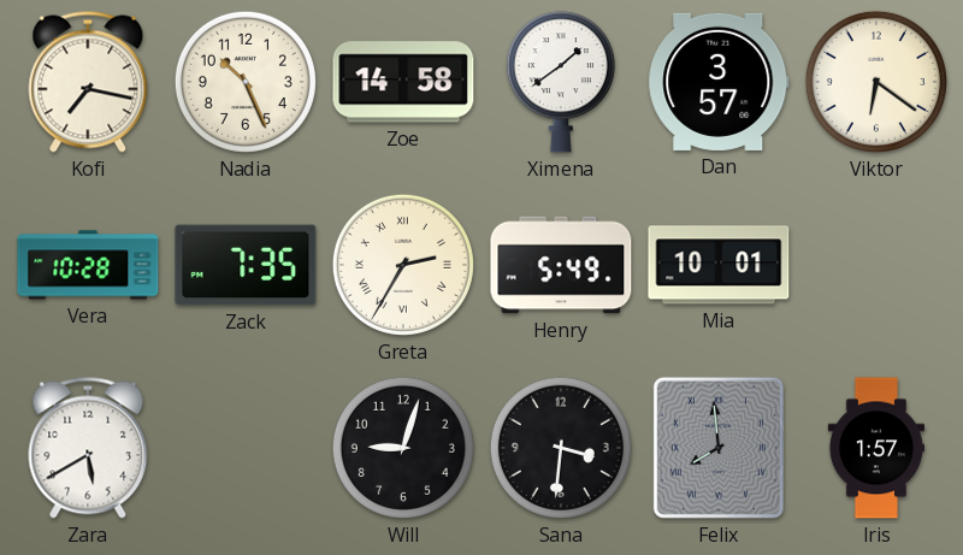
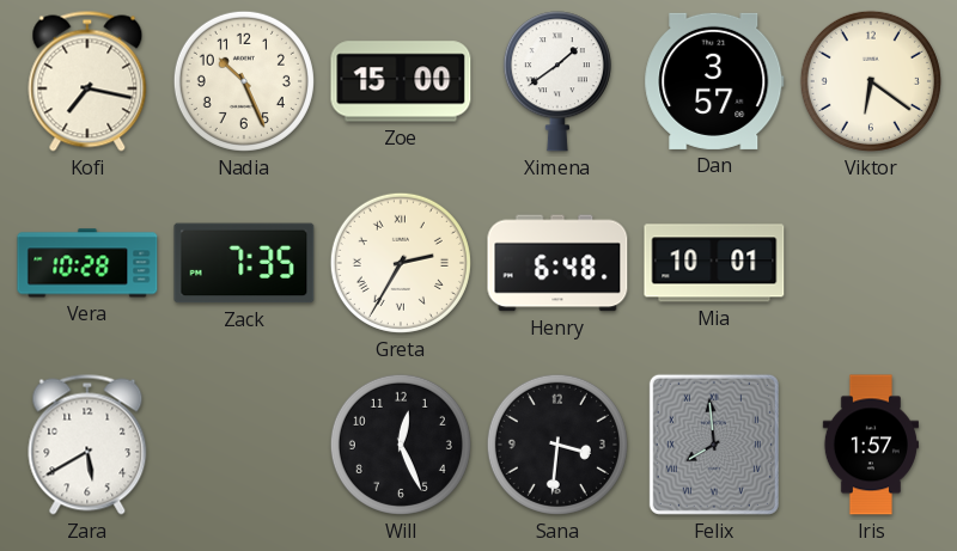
Zoe: 14:58 -> 15:00 (401, 81)
Henry: 5:49 -> 6:48 (557, 263)
Will: 9:03 -> 12:26 (401, 445)
